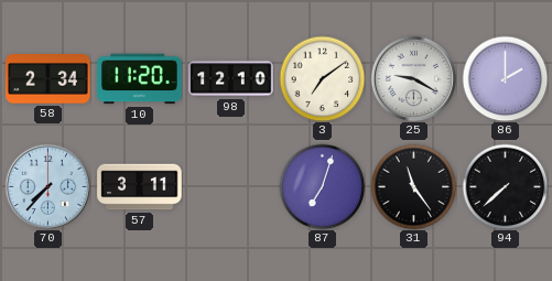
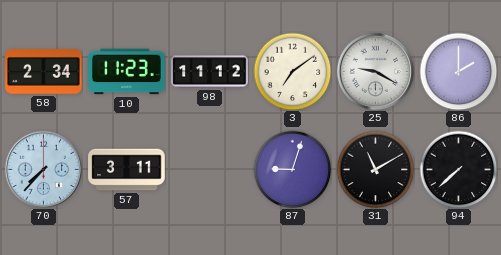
10: 11:20 -> 11:23 (127, 72)
98: 12:10 -> 11:12 (210, 72)
87: 7:03 -> 9:03 (292, 169)
31: 11:24 -> 11:10 (375, 169)
